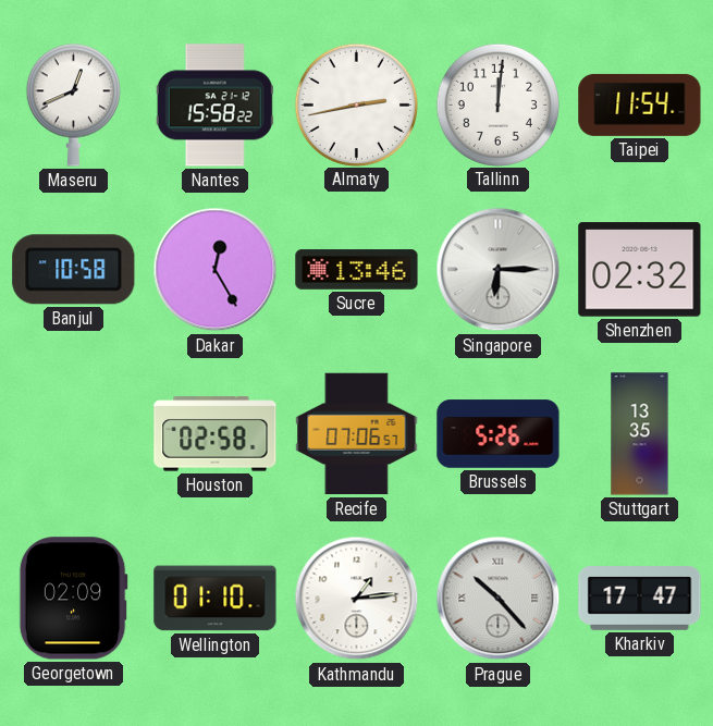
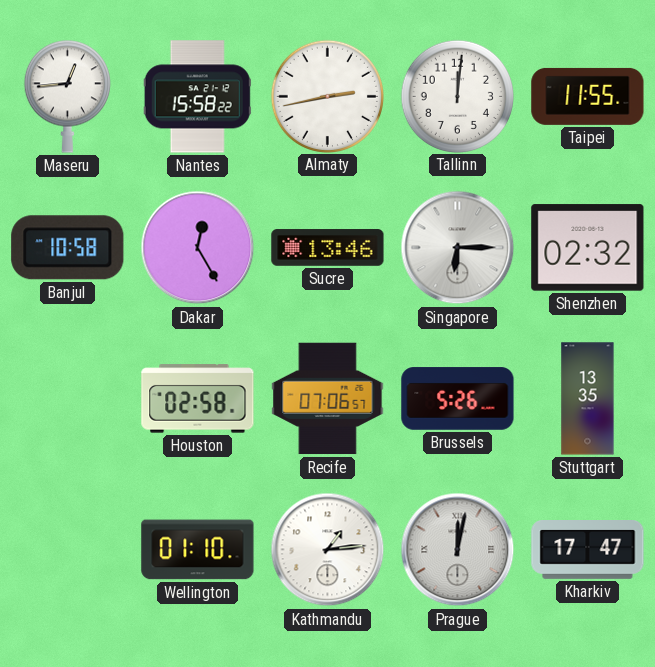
Maseru: 12:41 -> 12:44 (67, 96)
Taipei: 11:54 -> 11:55 (588, 96)
Georgetown: 02:09 -> none (73, 599)
Prague: 10:23 -> 12:02 (458, 550)
